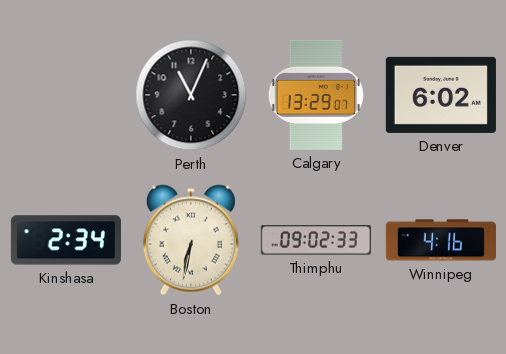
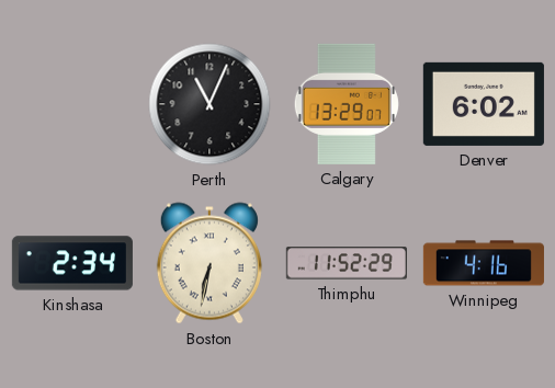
Thimphu: 09:02 -> 11:52 (347, 263)
